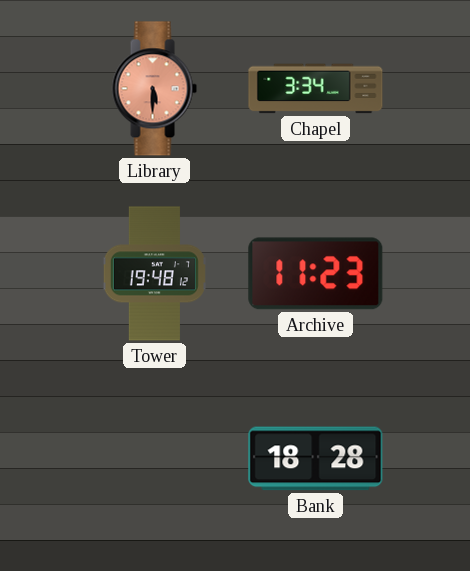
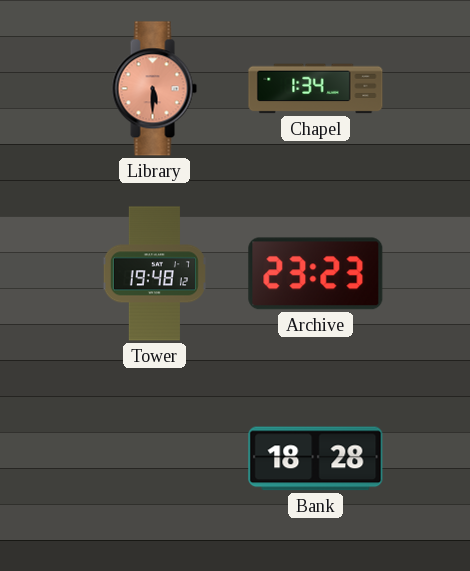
Chapel: 3:34 -> 1:34 (316, 89)
Archive: 11:23 -> 23:23 (316, 274)
